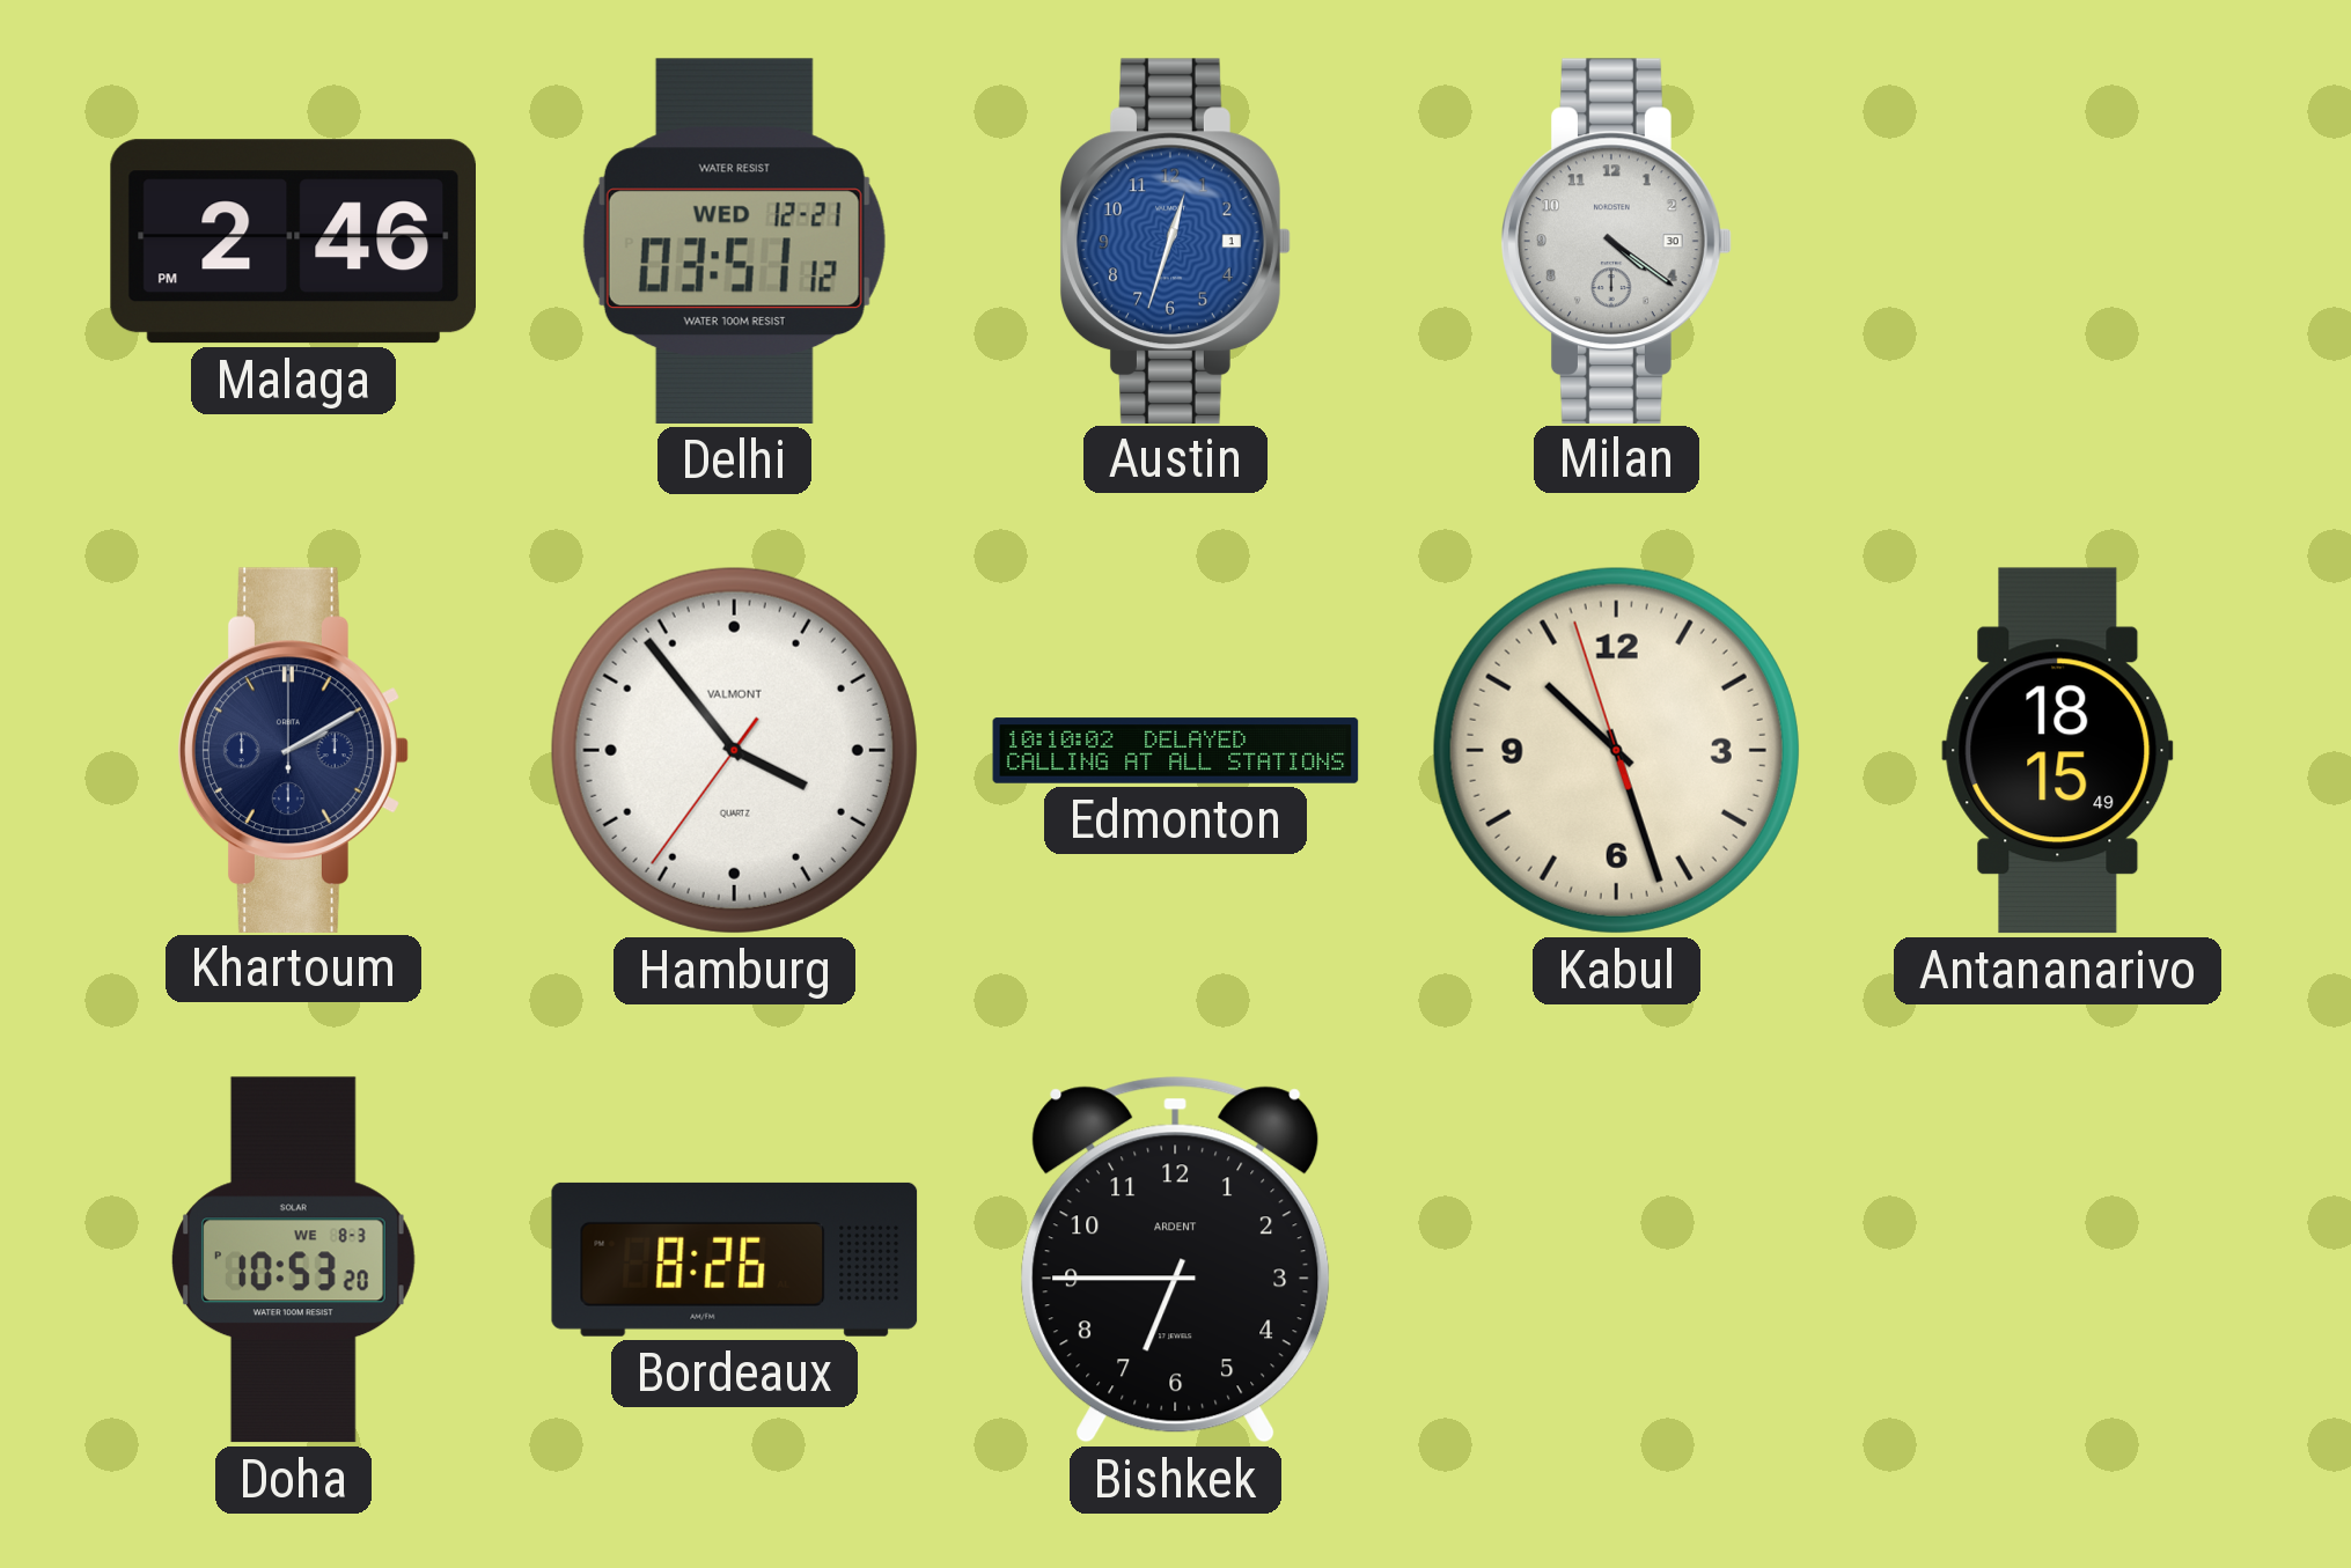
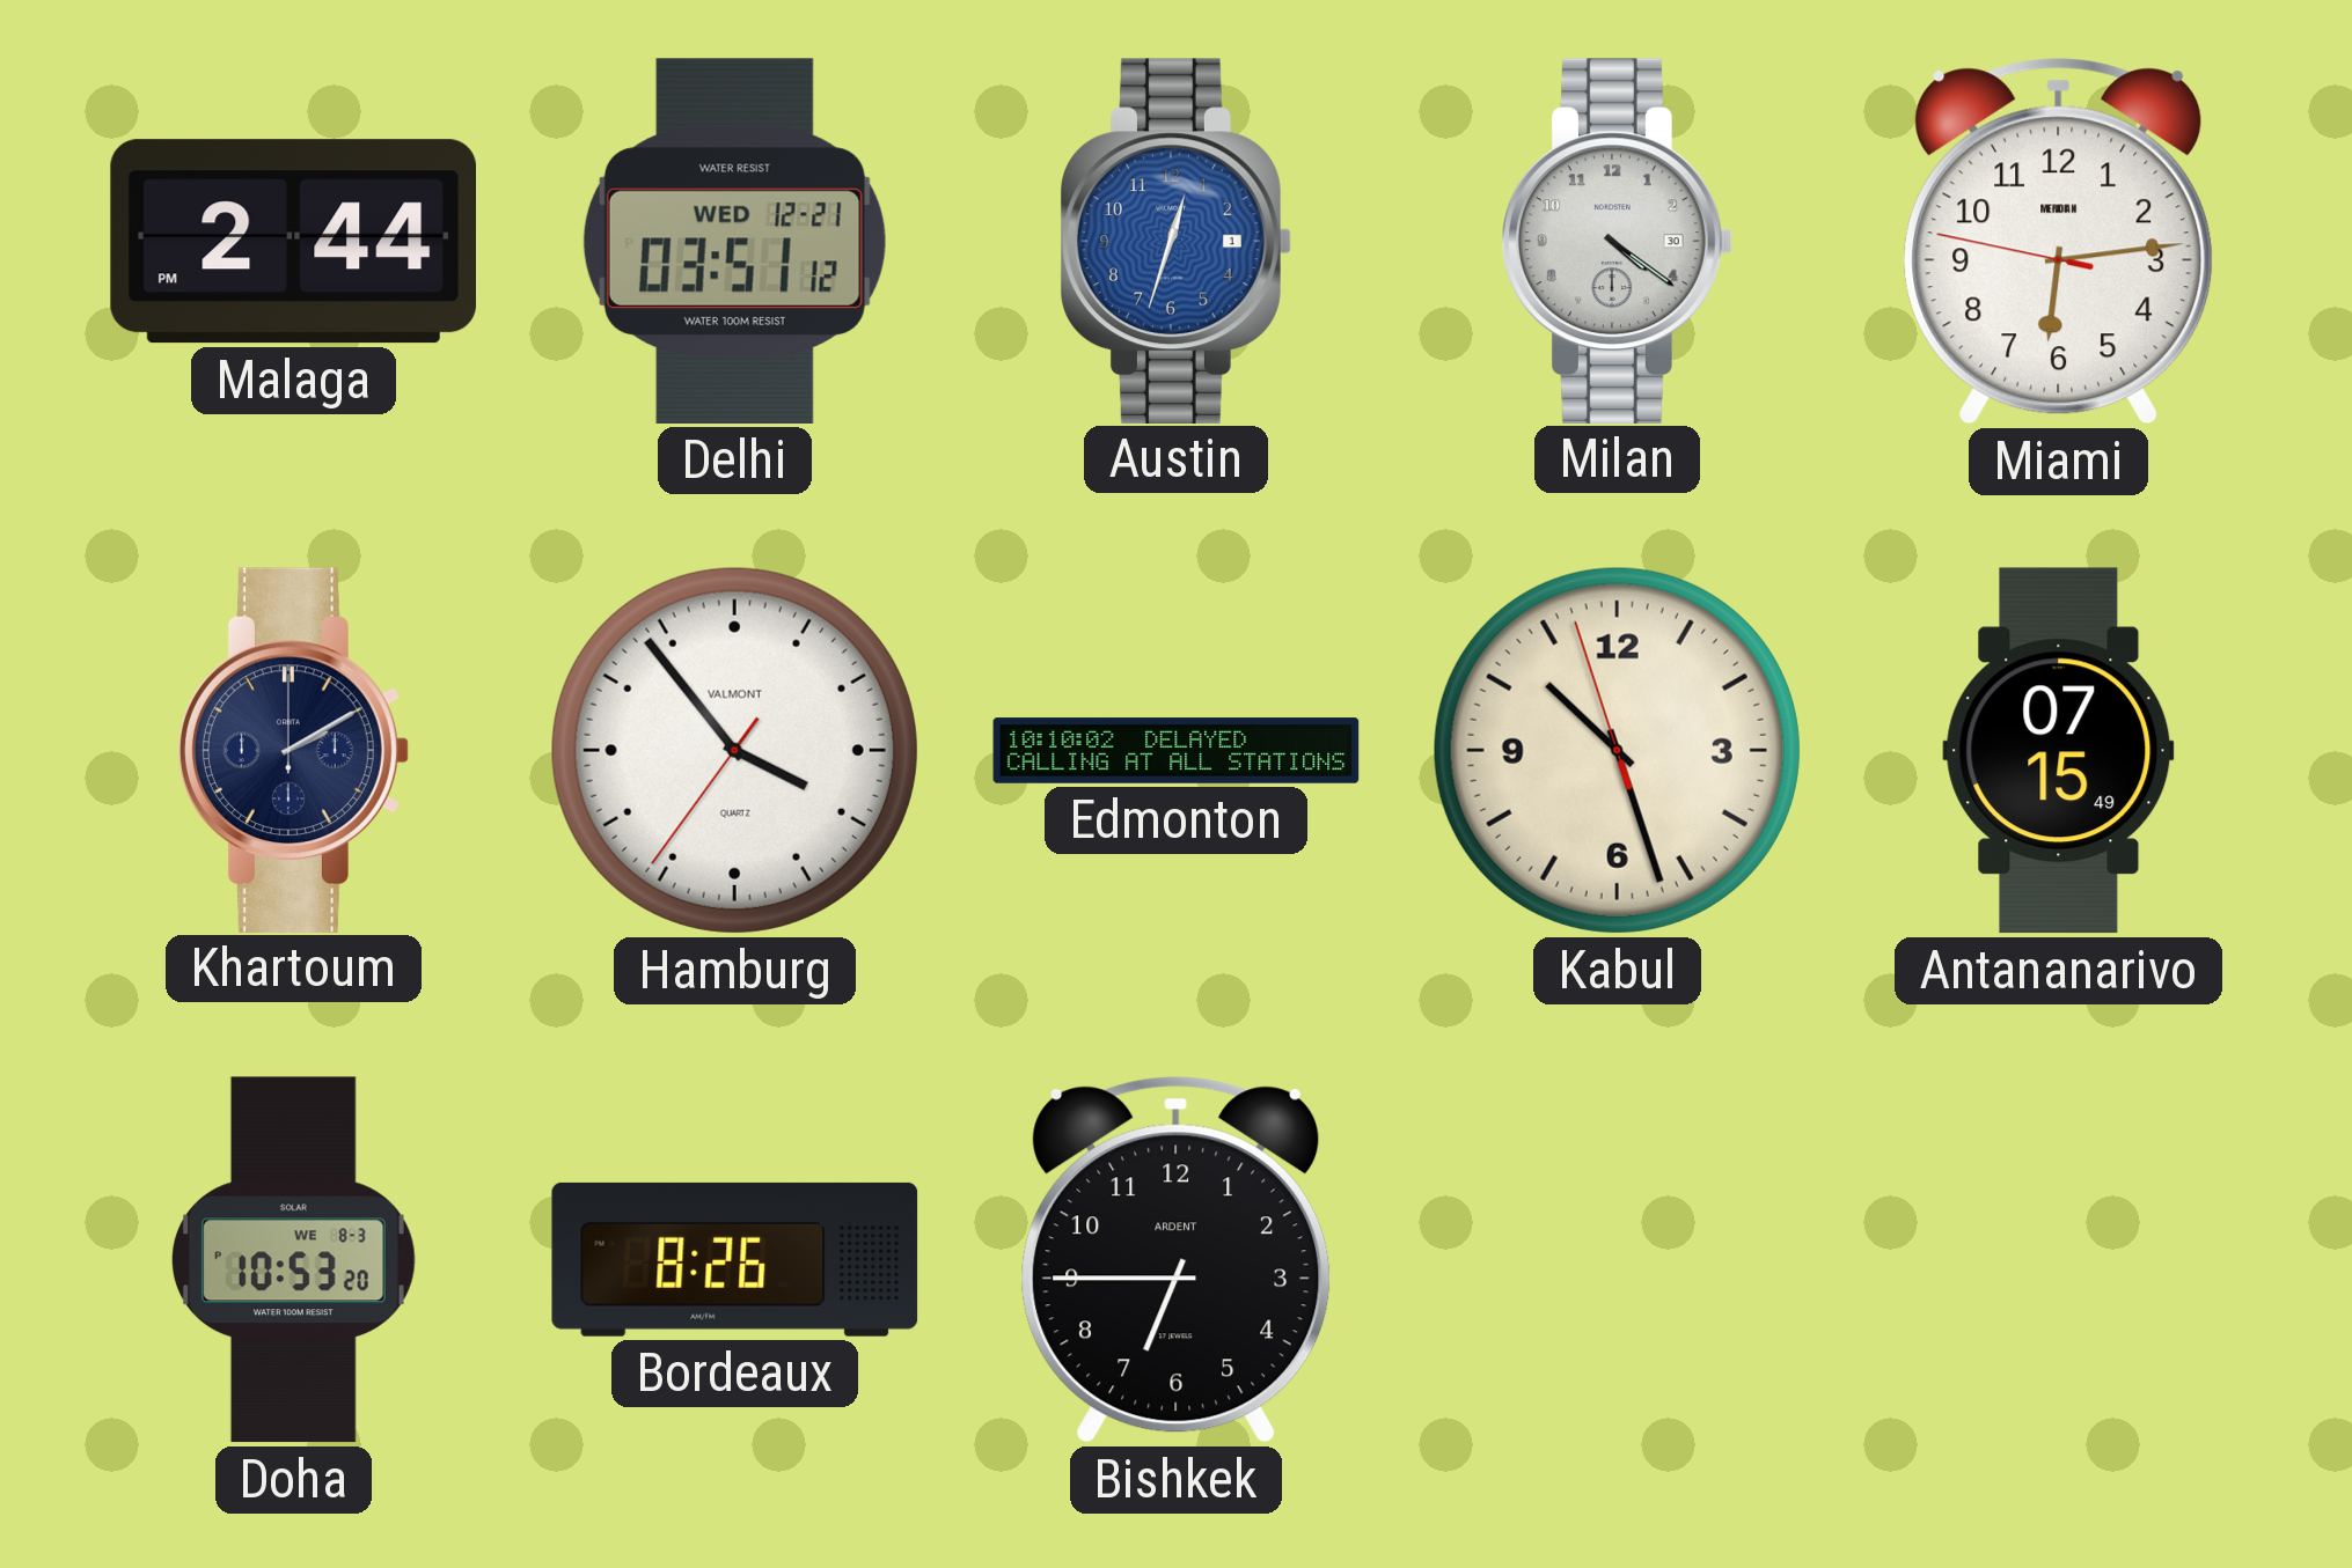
Malaga: 2:46 -> 2:44 (293, 242)
Miami: none -> 6:13 (2059, 242)
Antananarivo: 18:15 -> 07:15 (2059, 751)
